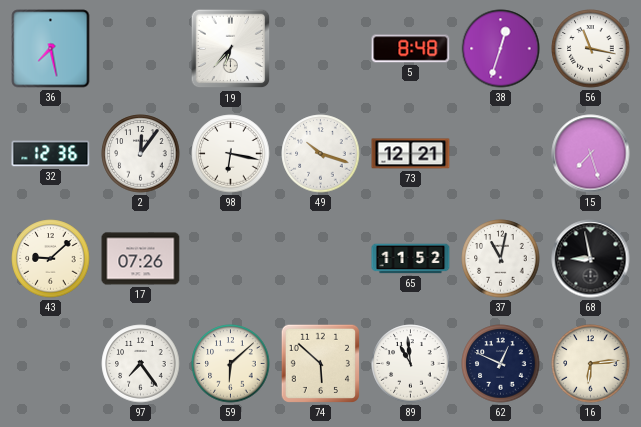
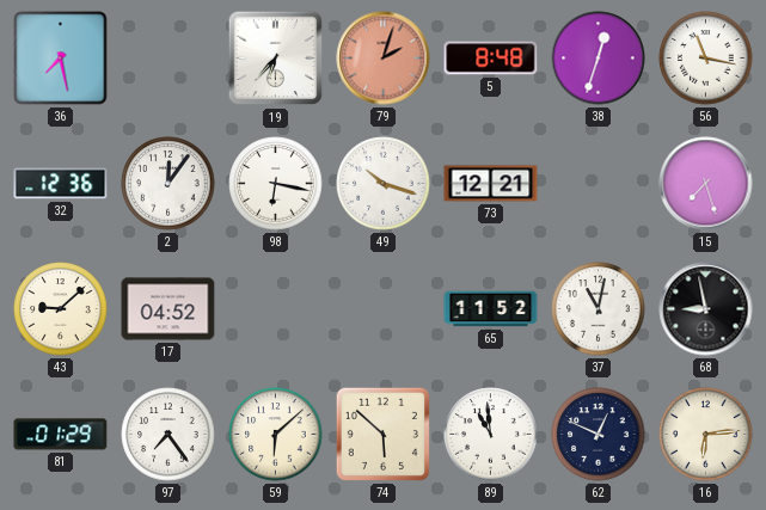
79: none -> 2:03 (384, 59)
17: 07:26 -> 04:52 (168, 309)
81: none -> 01:29 (61, 435)
